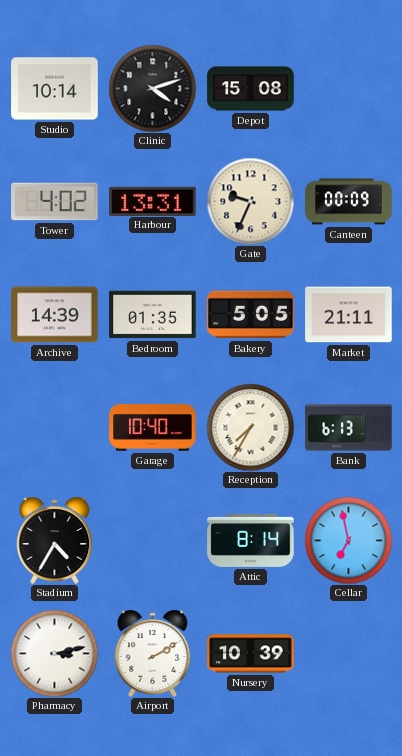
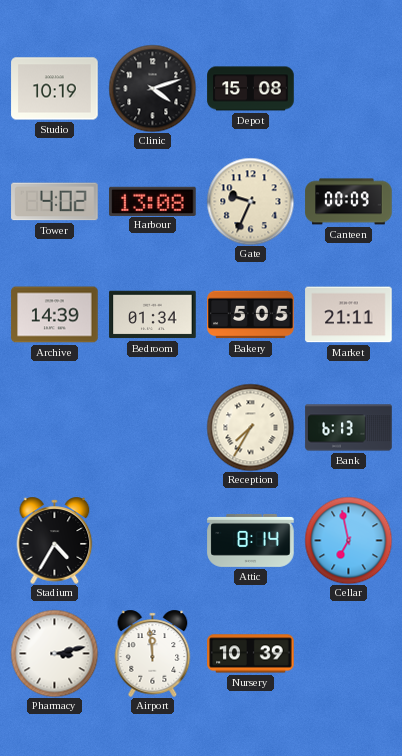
Studio: 10:14 -> 10:19 (55, 89)
Harbour: 13:31 -> 13:08 (153, 201)
Bedroom: 01:35 -> 01:34 (153, 315)
Garage: 10:40 -> none (153, 428)
Airport: 2:10 -> 11:59 (153, 653)
